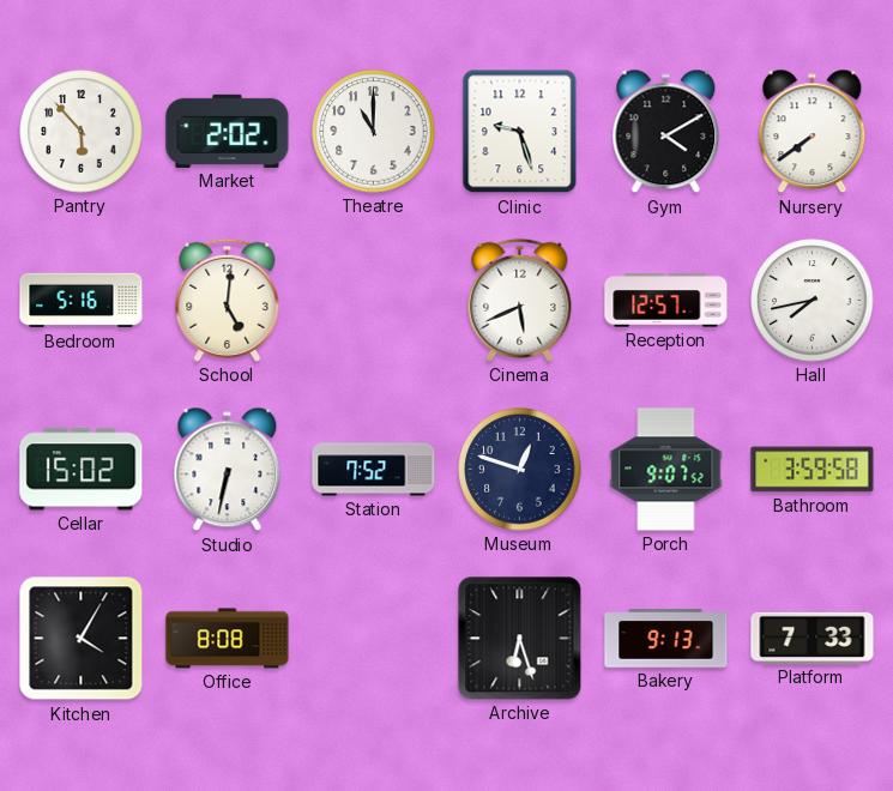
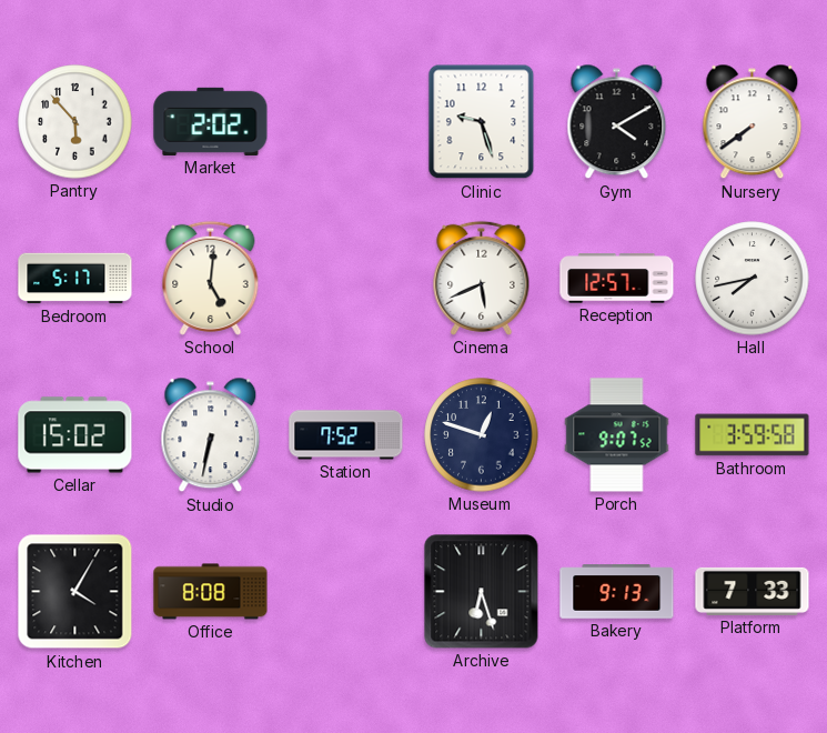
Theatre: 11:00 -> none (374, 132)
Bedroom: 5:16 -> 5:17 (75, 279)
